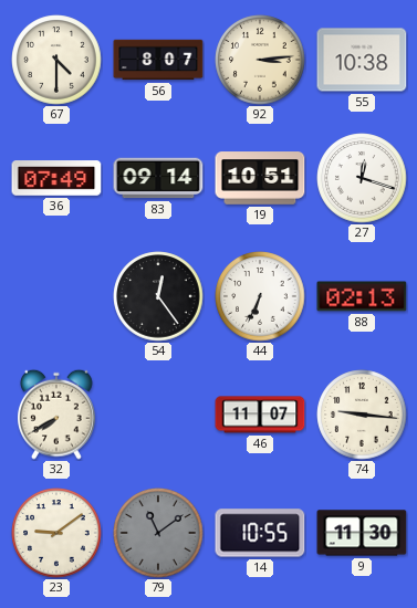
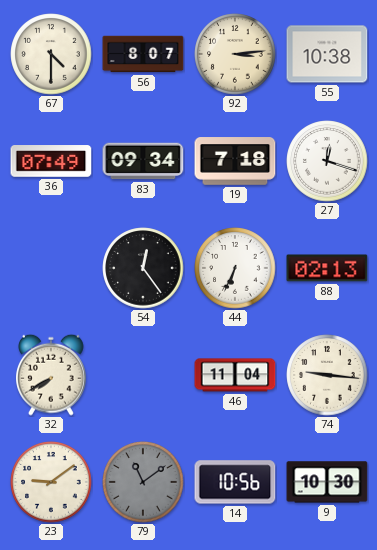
83: 09:14 -> 09:34 (143, 161)
19: 10:51 -> 7:18 (235, 161)
46: 11:07 -> 11:04 (235, 375)
14: 10:55 -> 10:56 (235, 482)
9: 11:30 -> 10:30 (327, 482)
